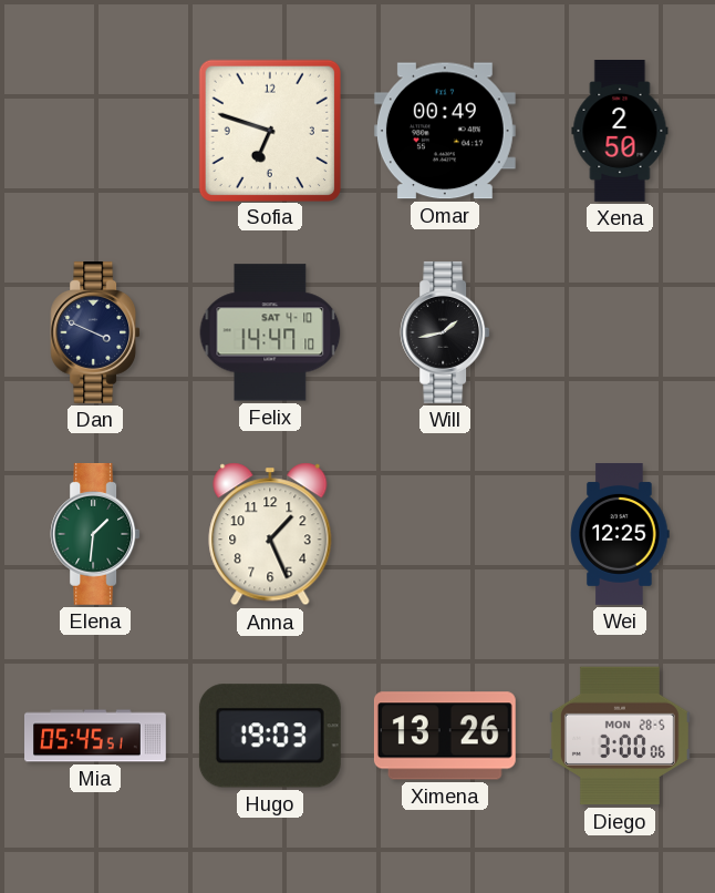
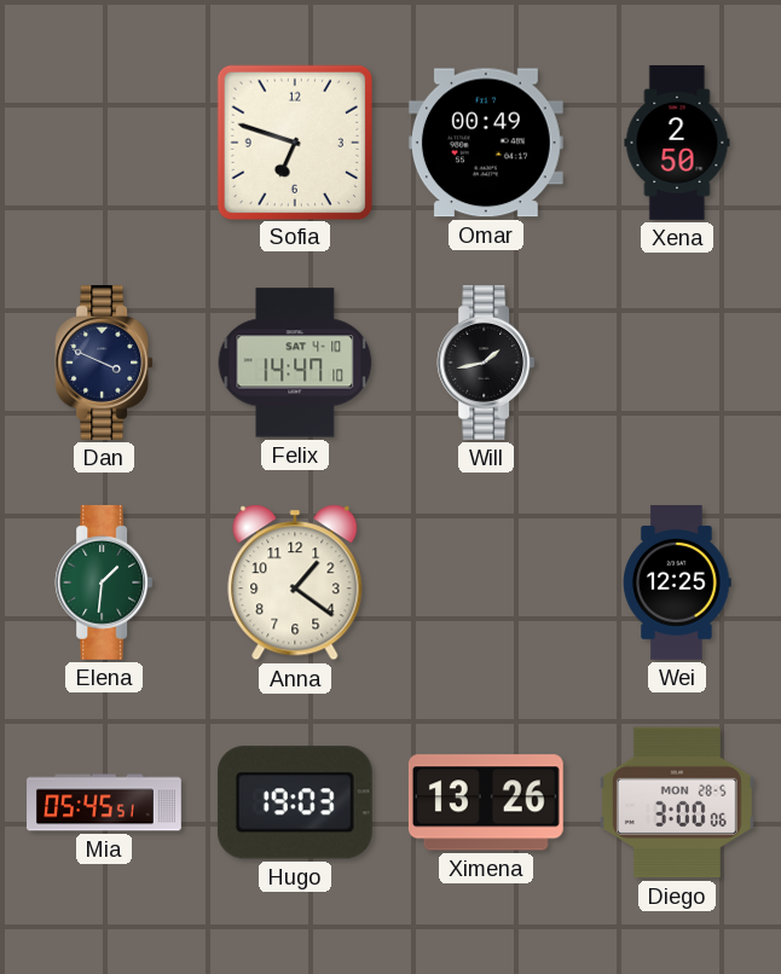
Anna: 1:26 -> 1:21 (295, 582)
